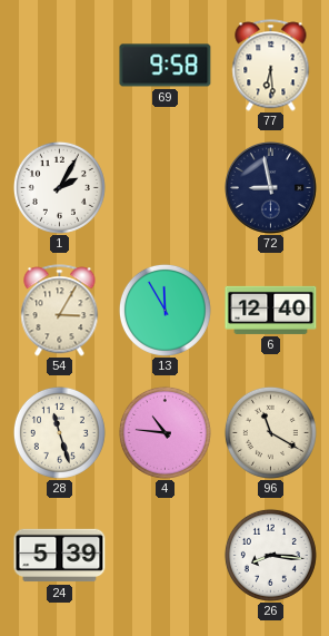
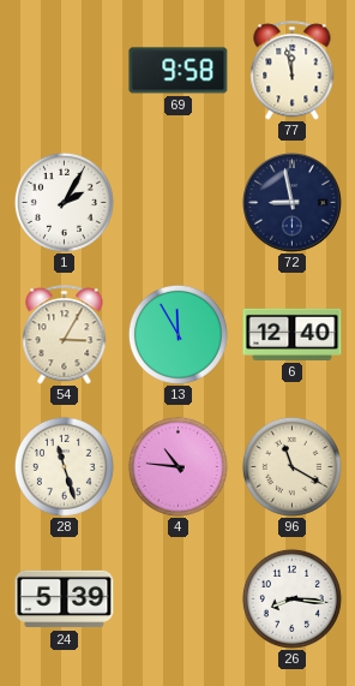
77: 6:29 -> 11:58 (293, 71)
